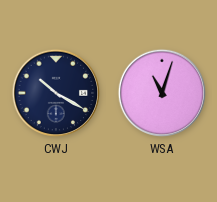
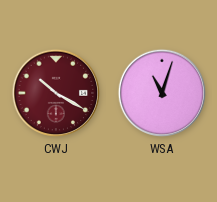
CWJ dial: navy -> burgundy (56, 93)
